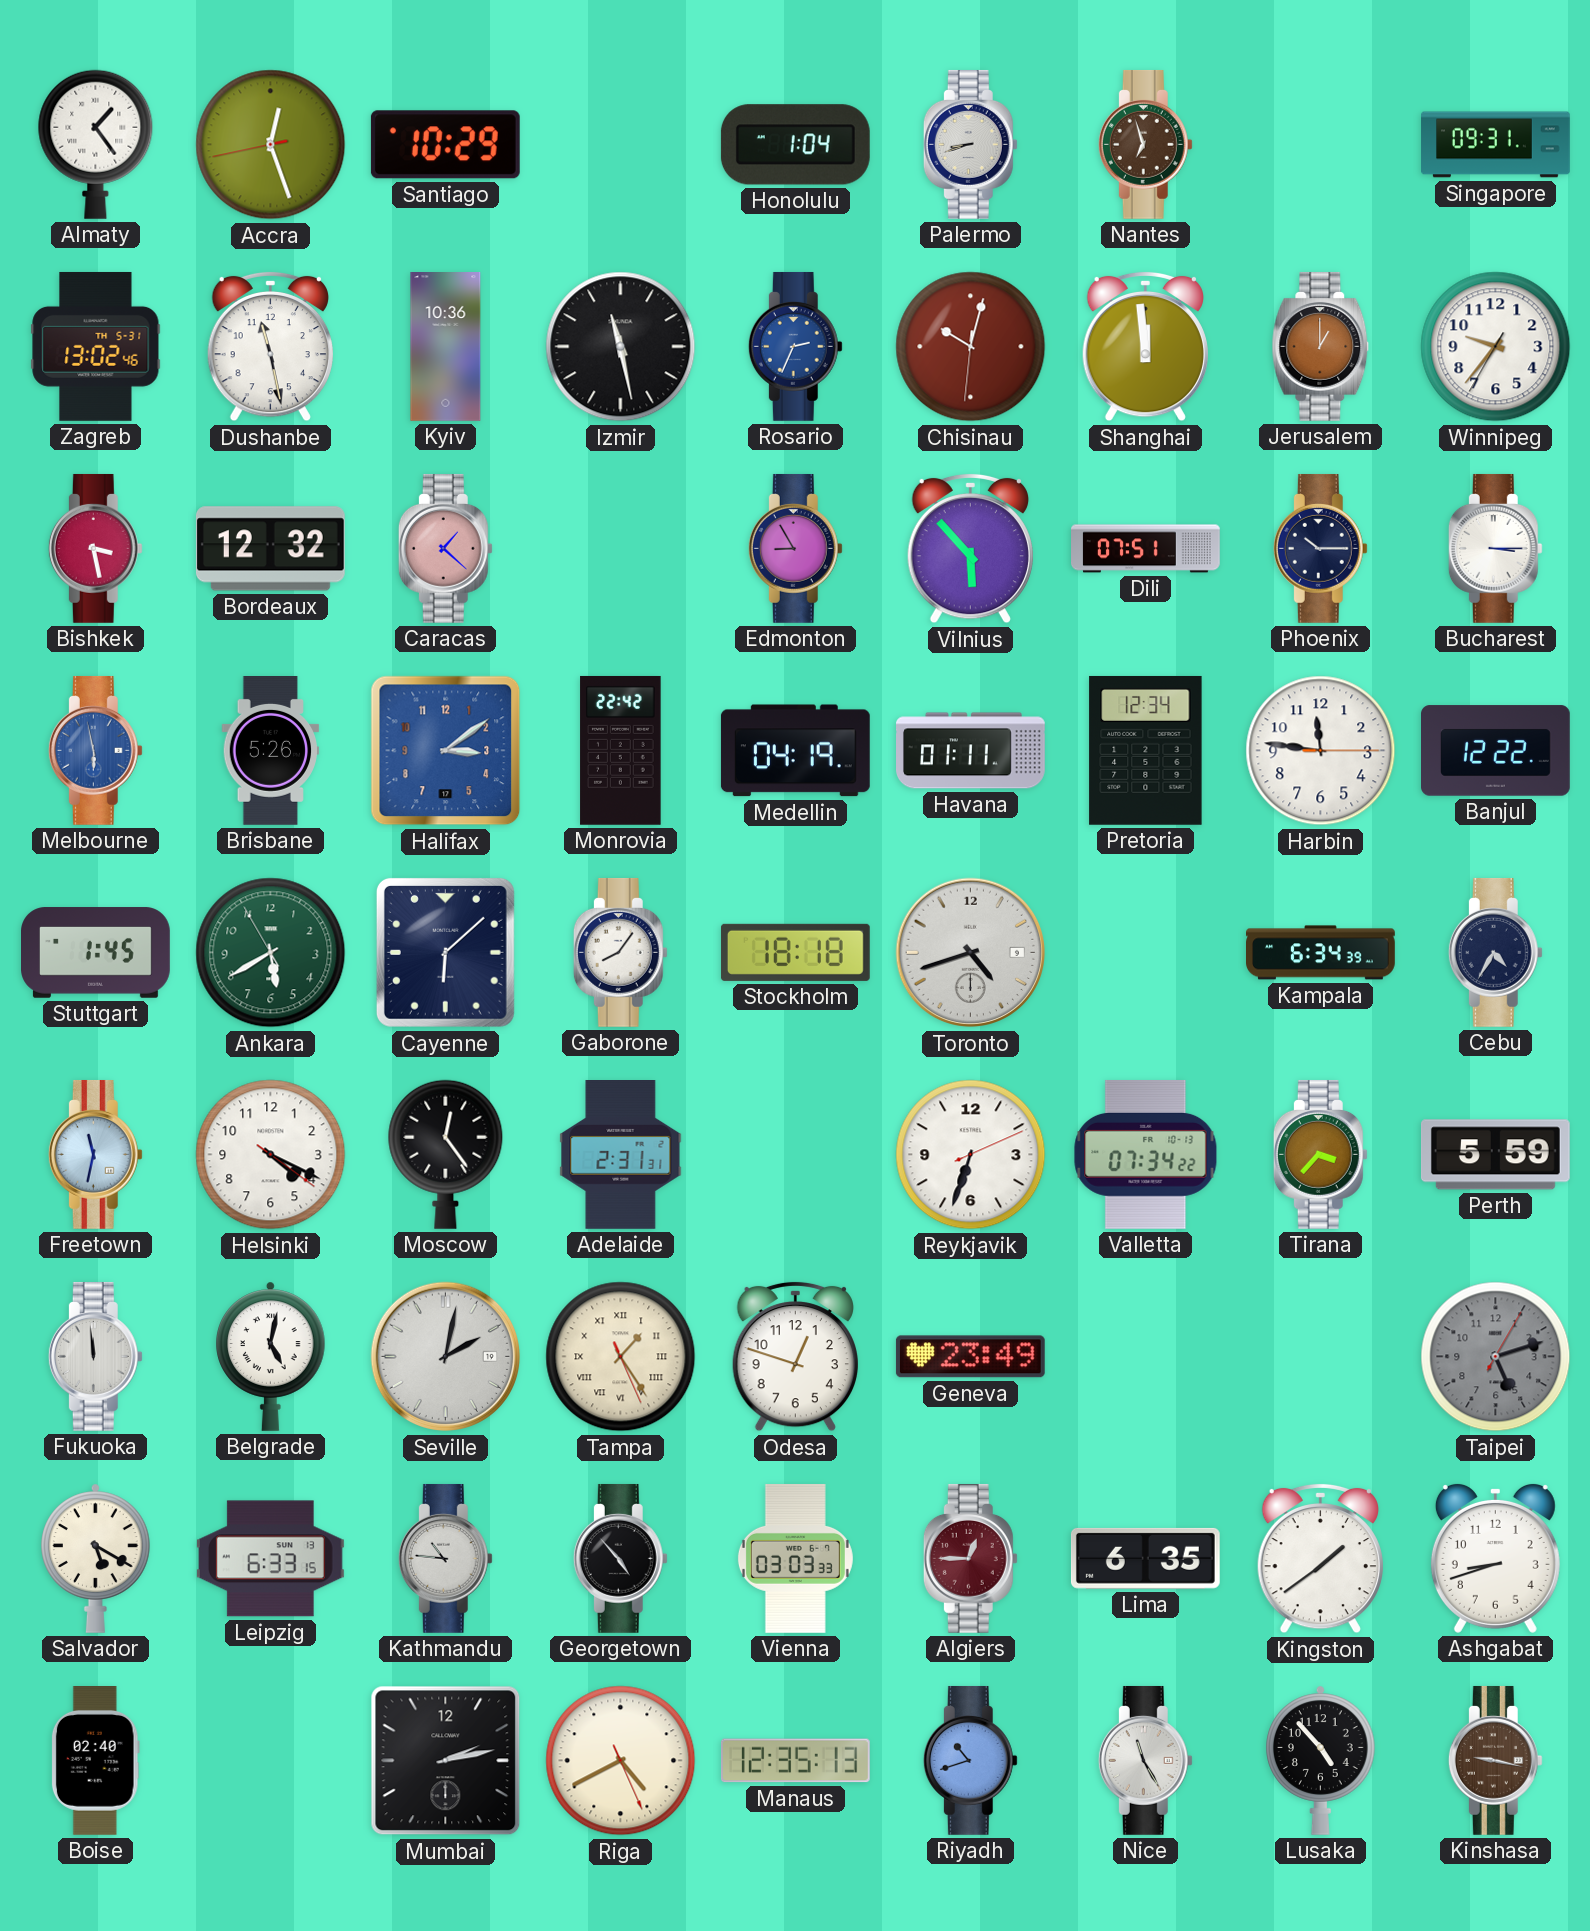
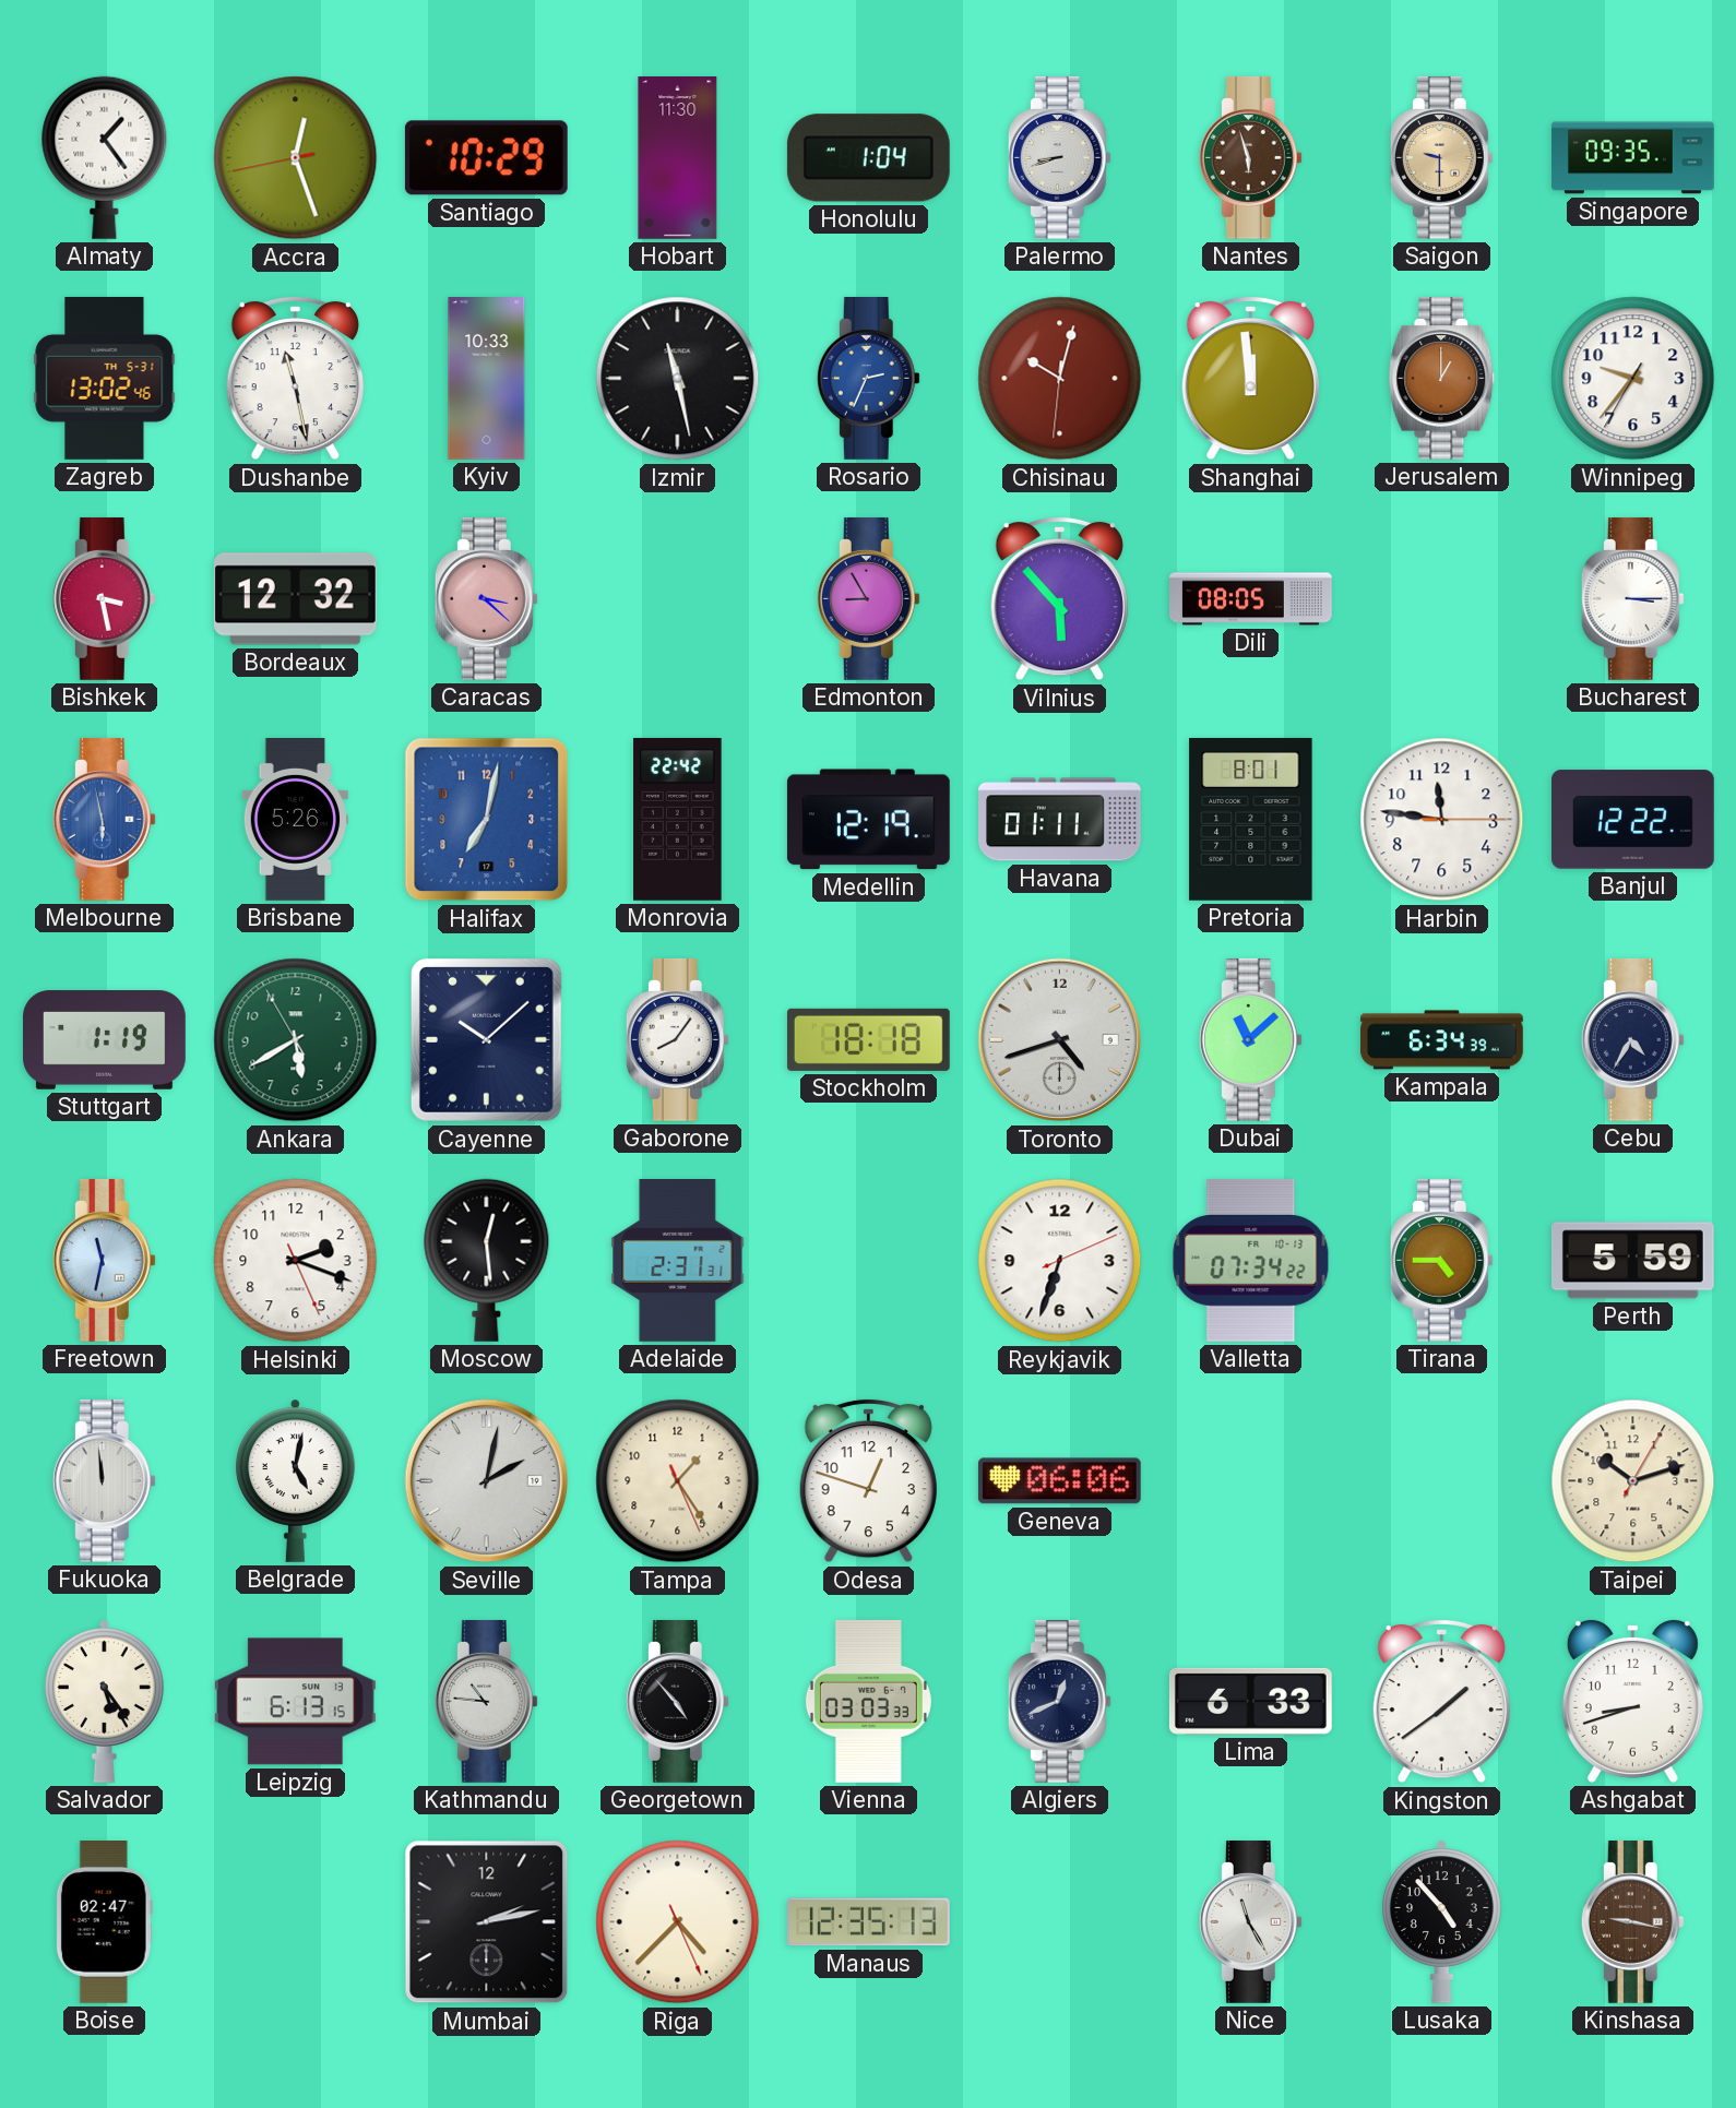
Hobart: none -> 11:30 (678, 158)
Nantes: 6:57 -> 5:57 (1250, 157)
Saigon: none -> 9:30 (1441, 157)
Singapore: 09:31 -> 09:35 (1633, 158)
Kyiv: 10:36 -> 10:33 (487, 379)
Caracas: 1:22 -> 3:22 (486, 598)
Dili: 07:51 -> 08:05 (1251, 599)
Phoenix: 10:15 -> none (1320, 548)
Halifax: 3:09 -> 7:02 (487, 820)
Medellin: 04:19 -> 12:19 (868, 820)
Pretoria: 12:34 -> 8:01 (1251, 819)
Stuttgart: 1:45 -> 1:19 (105, 1040)
Cayenne: 6:08 -> 10:08 (486, 1039)
Dubai: none -> 11:08 (1250, 1039)
Helsinki: 4:19 -> 2:18 (296, 1261)
Moscow: 12:24 -> 12:29 (487, 1260)
Tirana: 3:37 -> 4:45 (1441, 1260)
Tampa numerals: Roman -> Arabic (678, 1481)
Geneva: 23:49 -> 06:06 (1059, 1481)
Taipei: 5:12 -> 10:12 (1633, 1481)
Taipei dial: grey -> cream (1633, 1481)
Salvador: 5:20 -> 5:24 (105, 1701)
Leipzig: 6:33 -> 6:13 (295, 1702)
Algiers: 12:45 -> 12:41 (1059, 1701)
Algiers dial: burgundy -> navy (1059, 1701)
Lima: 6:35 -> 6:33 (1250, 1701)
Boise: 02:40 -> 02:47 (104, 1922)
Riga: 4:40 -> 4:37 (678, 1922)
Riyadh: 10:42 -> none (970, 1760)
